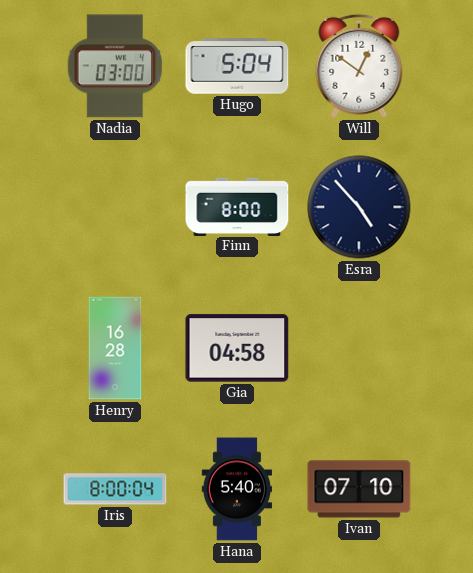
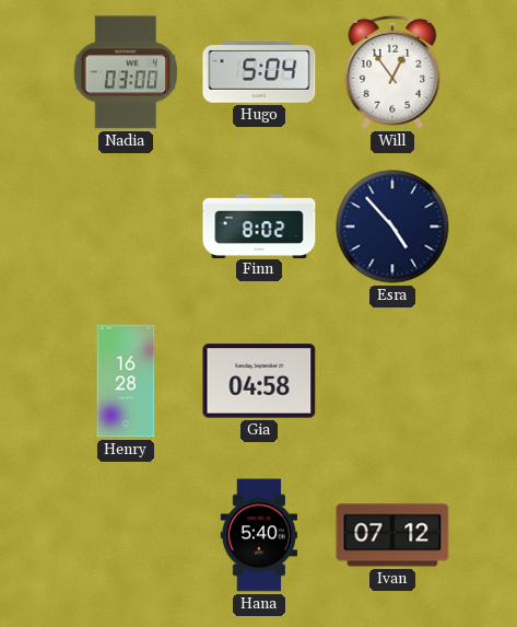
Will: 12:51 -> 12:54 (392, 72)
Finn: 8:00 -> 8:02 (259, 225)
Iris: 8:00 -> none (115, 489)
Ivan: 07:10 -> 07:12 (392, 535)
